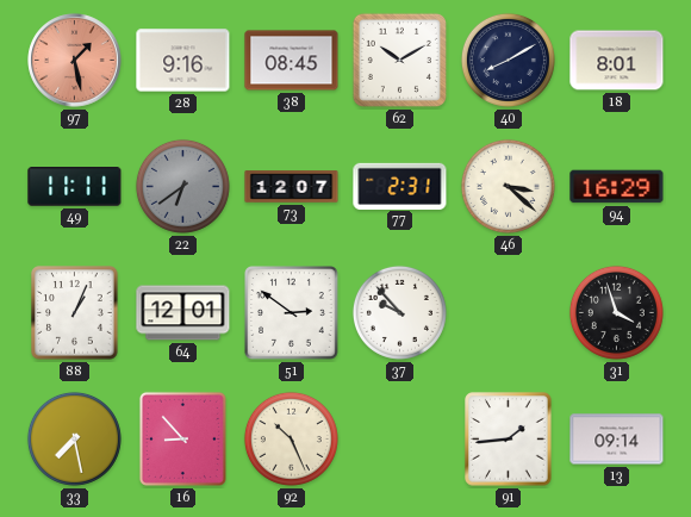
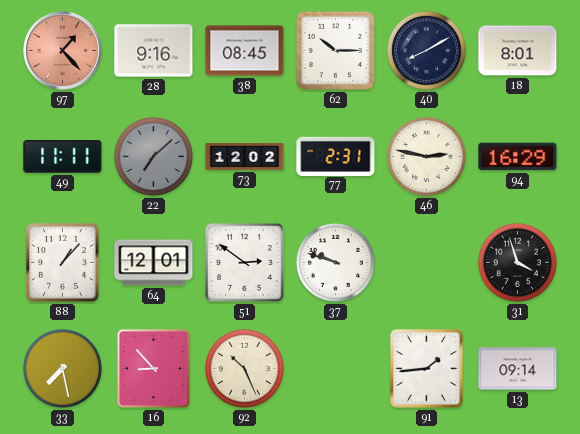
97: 1:28 -> 1:23 (63, 51)
62: 10:10 -> 10:15 (335, 50)
22: 6:39 -> 7:08 (153, 156)
73: 12:07 -> 12:02 (245, 157)
46: 3:22 -> 2:47 (426, 156)
88: 1:04 -> 1:07 (63, 263)
37: 9:53 -> 9:48 (335, 262)
